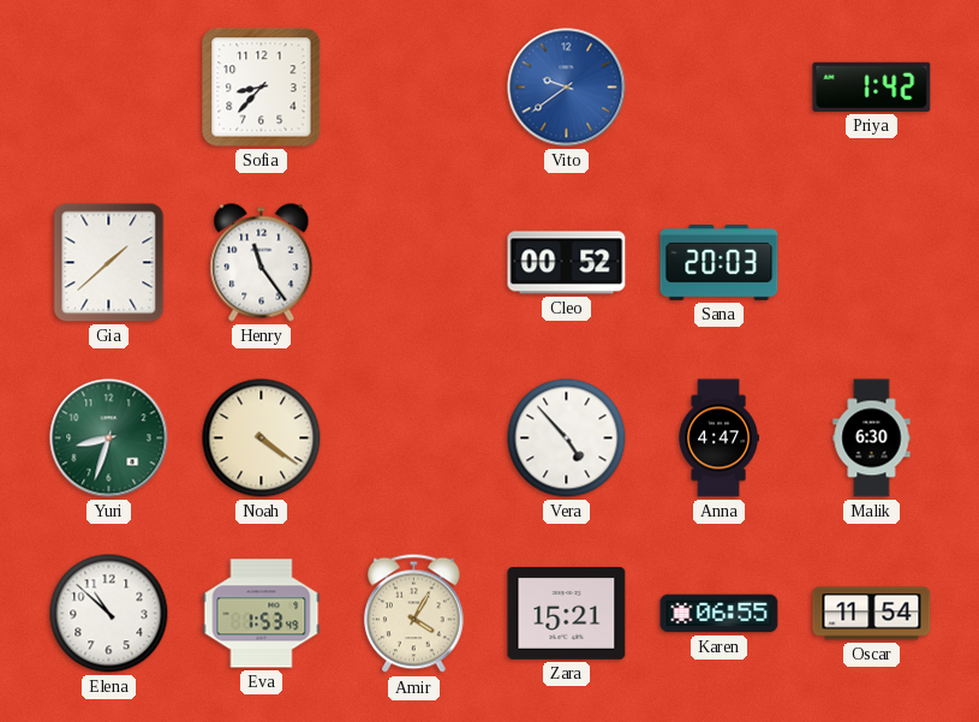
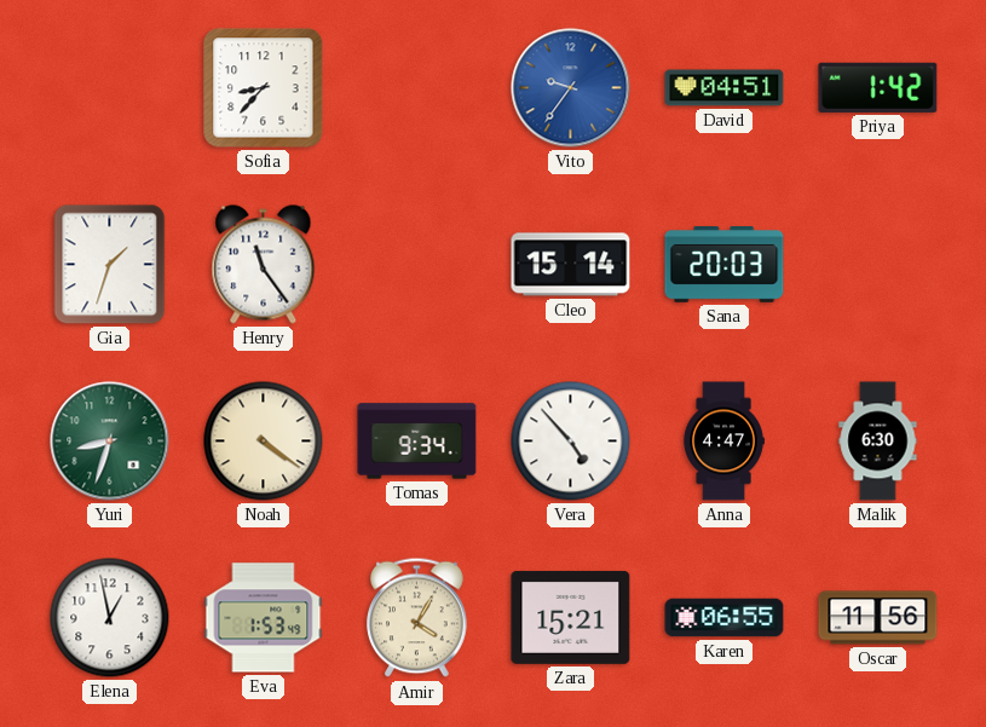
Vito: 9:39 -> 9:36 (571, 88)
David: none -> 04:51 (725, 88)
Gia: 1:38 -> 1:33 (110, 265)
Cleo: 00:52 -> 15:14 (571, 265)
Tomas: none -> 9:34 (417, 442)
Elena: 10:52 -> 12:58 (110, 618)
Oscar: 11:54 -> 11:56 (878, 618)
